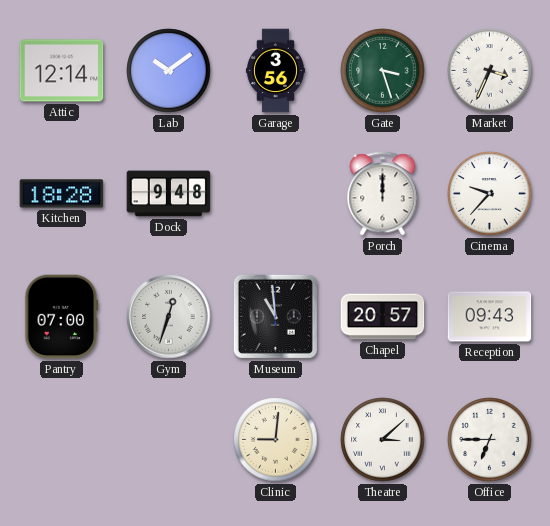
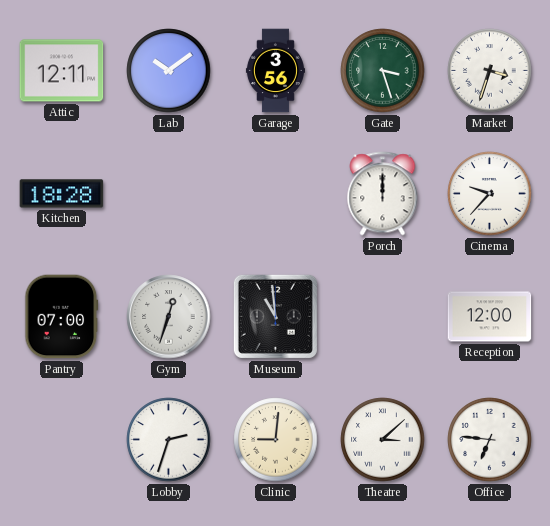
Attic: 12:14 -> 12:11 (62, 71)
Market: 3:34 -> 3:33 (490, 71)
Dock: 9:48 -> none (169, 194)
Chapel: 20:57 -> none (383, 317)
Reception: 09:43 -> 12:00 (490, 317)
Lobby: none -> 2:33 (169, 440)
Office: 6:45 -> 6:46 (490, 440)
